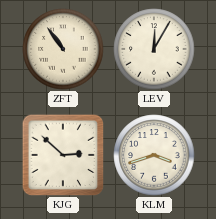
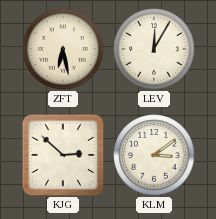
ZFT: 10:54 -> 6:28 (63, 49)
KLM: 3:42 -> 3:09 (154, 155)
